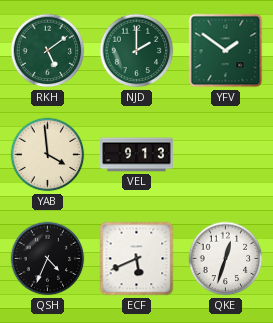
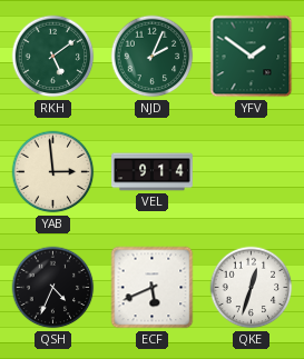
NJD: 2:00 -> 2:04 (153, 57)
YAB: 3:59 -> 2:59 (53, 172)
VEL: 9:13 -> 9:14 (153, 172)
